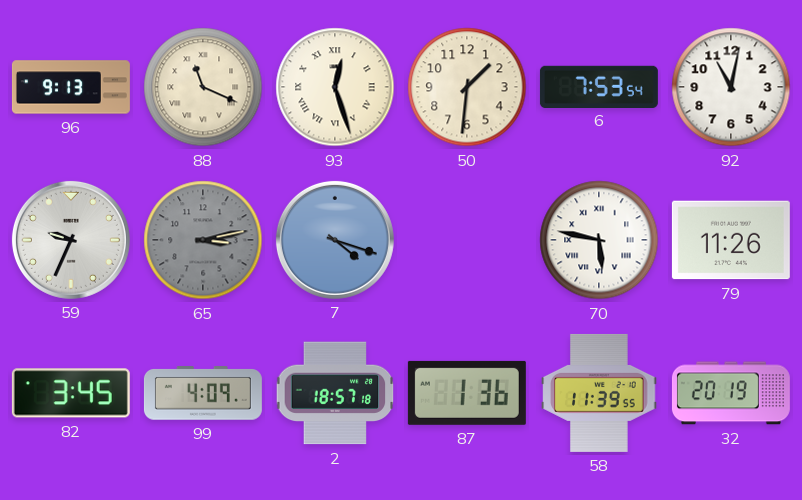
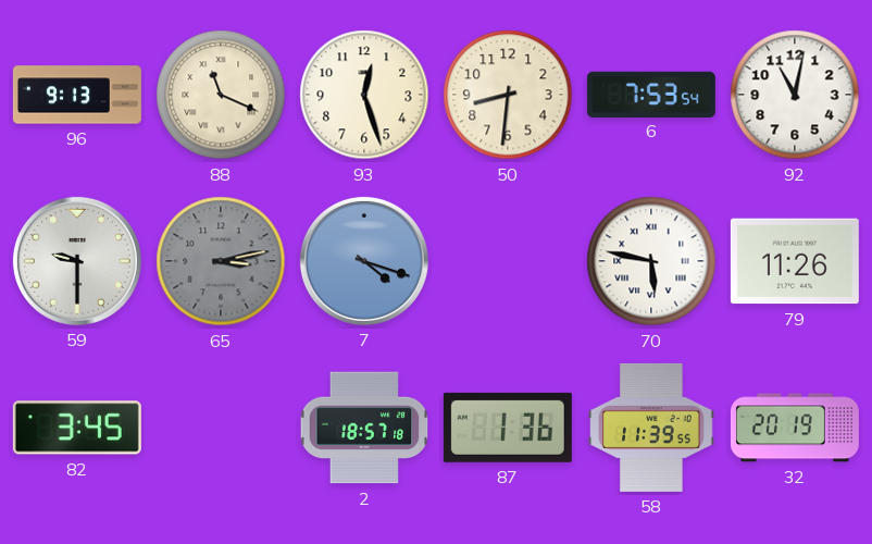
93 numerals: Roman -> Arabic (364, 95)
50: 1:31 -> 8:31 (508, 95)
59: 9:34 -> 9:30 (77, 261)
99: 4:09 -> none (203, 393)
